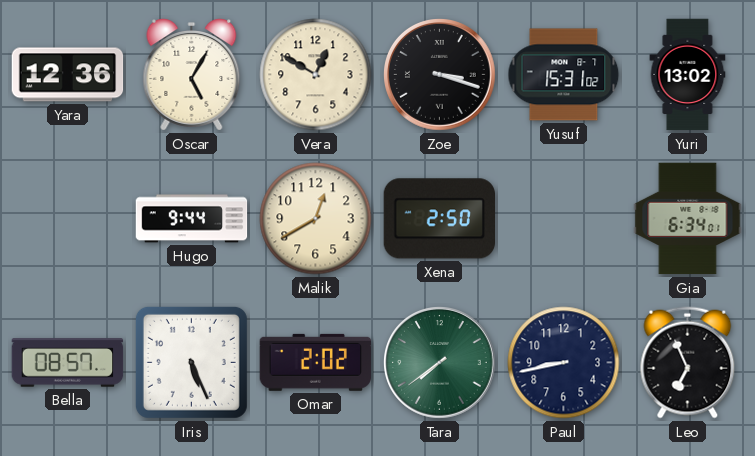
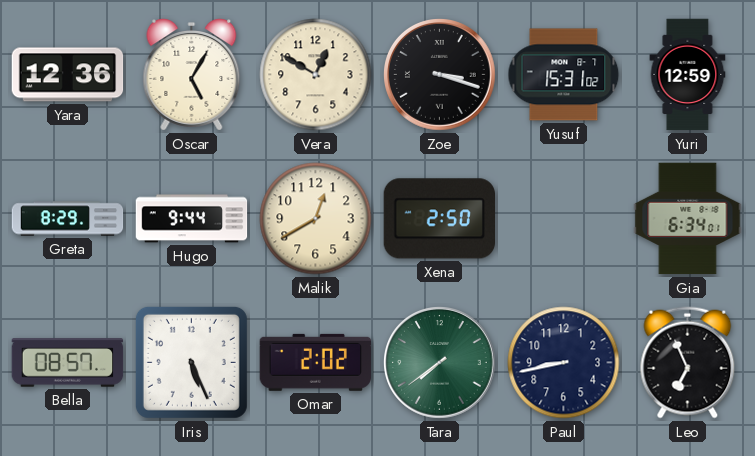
Yuri: 13:02 -> 12:59 (688, 75)
Greta: none -> 8:29 (68, 219)
